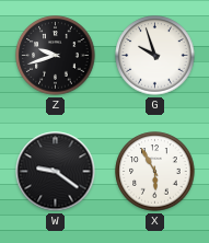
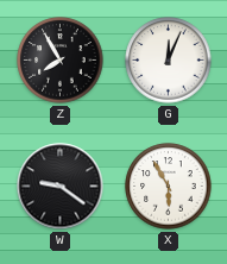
Z: 9:42 -> 7:55 (61, 61)
G: 9:57 -> 12:04 (169, 61)
